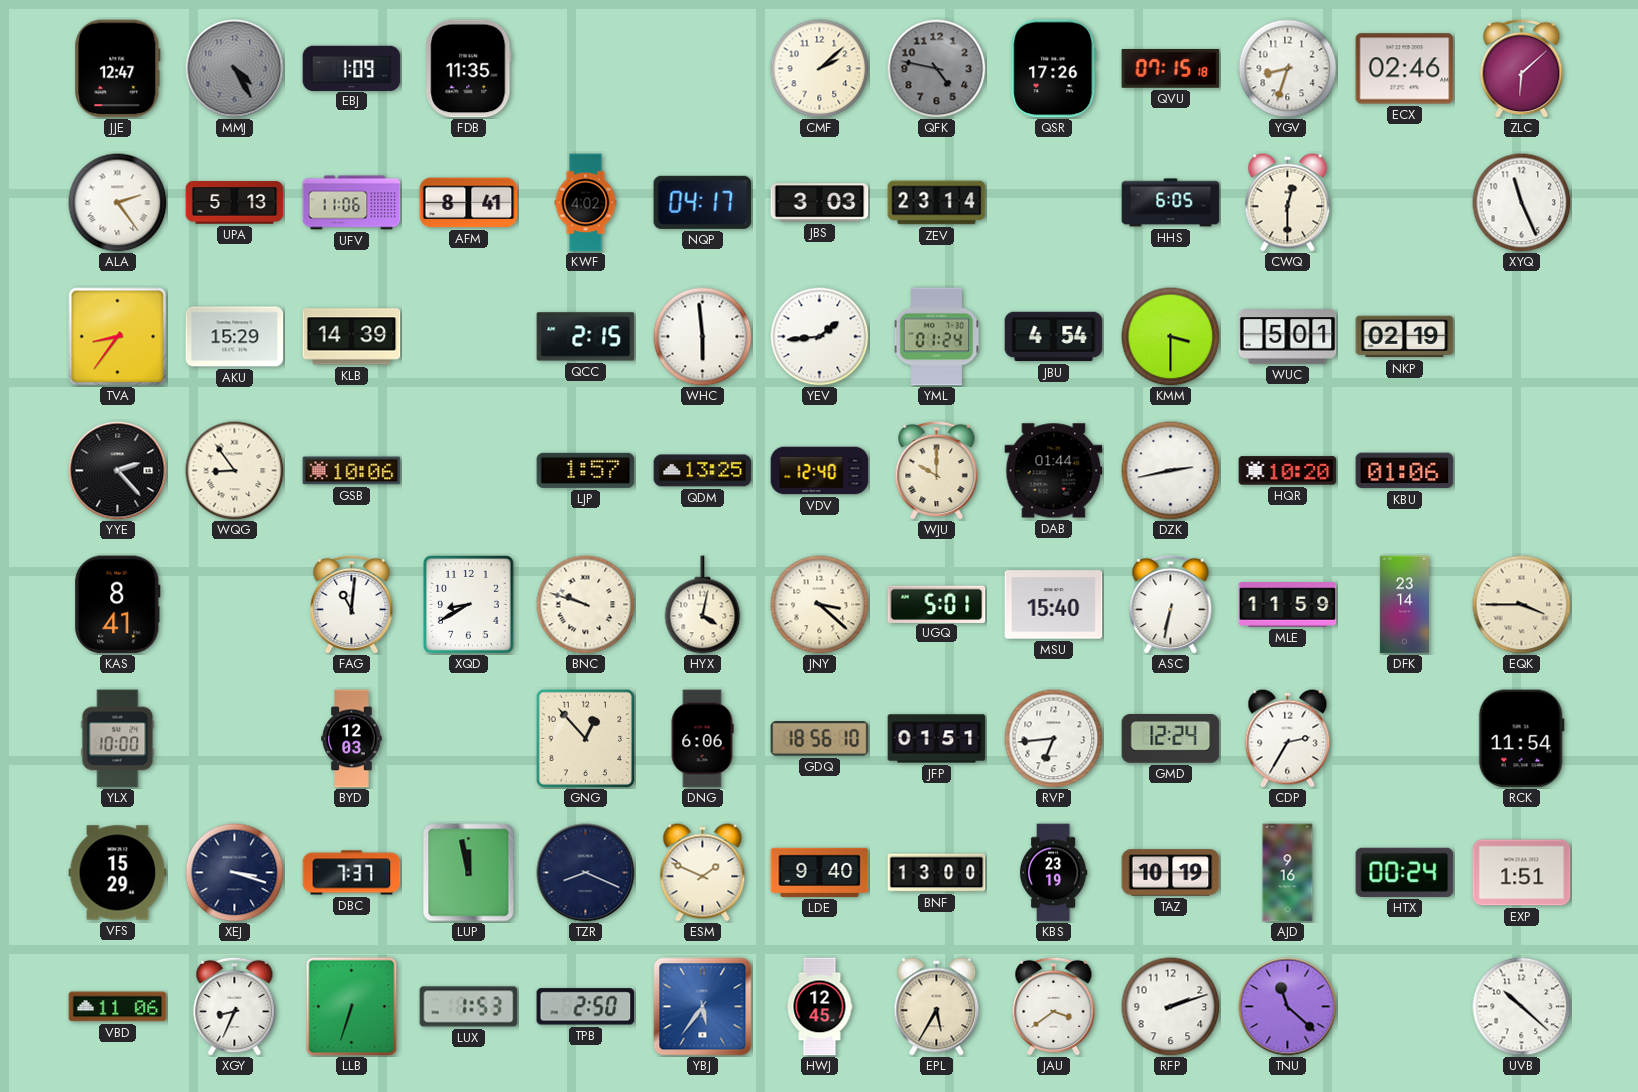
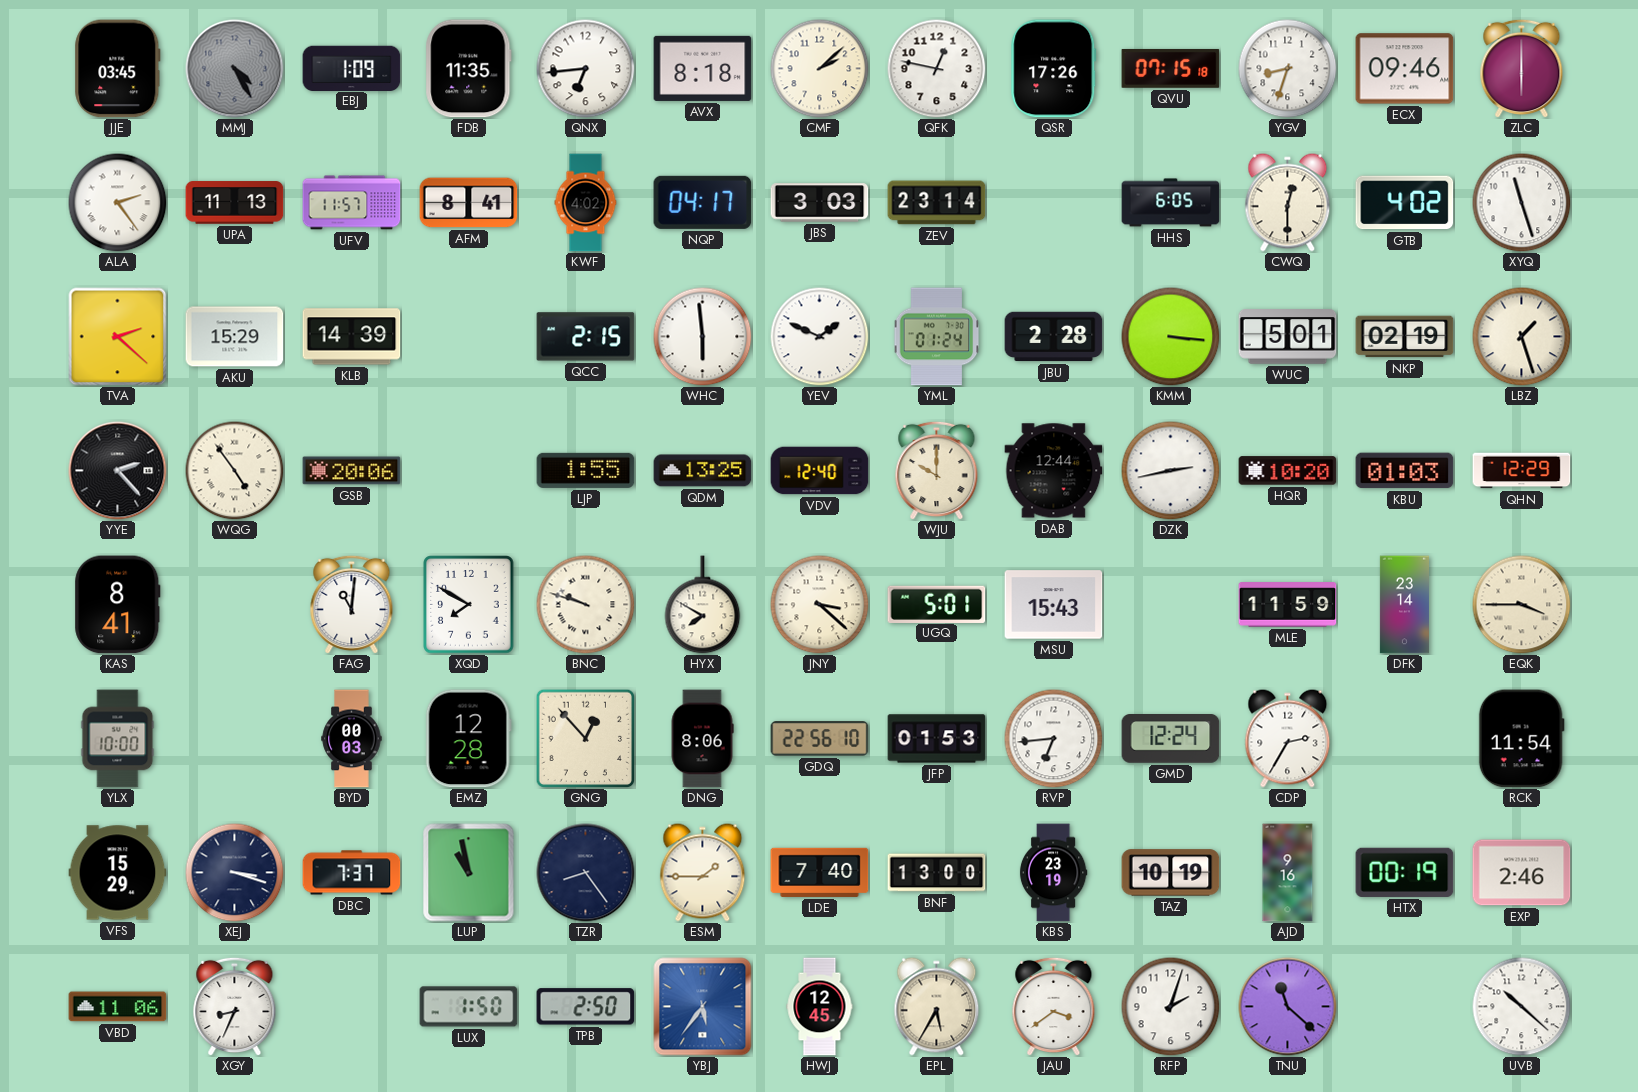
JJE: 12:47 -> 03:45 (118, 69)
QNX: none -> 6:44 (586, 69)
AVX: none -> 8:18 (703, 68)
QFK: 4:47 -> 12:47 (937, 69)
QFK dial: grey -> white (937, 69)
ECX: 02:46 -> 09:46 (1405, 69)
ZLC: 6:08 -> 6:00 (1522, 68)
UPA: 5:13 -> 11:13 (235, 203)
UFV: 11:06 -> 11:57 (352, 203)
GTB: none -> 4:02 (1405, 203)
XYQ: 11:26 -> 11:27 (1522, 203)
TVA: 8:36 -> 2:22 (118, 337)
YEV: 1:44 -> 1:49 (820, 337)
JBU: 4:54 -> 2:28 (1054, 337)
KMM: 3:30 -> 3:16 (1171, 337)
LBZ: none -> 1:27 (1522, 337)
WQG: 8:54 -> 4:54 (235, 471)
GSB: 10:06 -> 20:06 (352, 471)
LJP: 1:57 -> 1:55 (586, 470)
DAB: 01:44 -> 12:44 (1054, 471)
KBU: 01:06 -> 01:03 (1405, 471)
QHN: none -> 12:29 (1522, 471)
XQD: 8:40 -> 7:50 (469, 605)
HYX: 4:02 -> 7:50 (703, 605)
MSU: 15:40 -> 15:43 (1054, 605)
ASC: 6:32 -> none (1171, 604)
BYD: 12:03 -> 00:03 (352, 739)
EMZ: none -> 12:28 (468, 739)
DNG: 6:06 -> 8:06 (702, 739)
GDQ: 18:56 -> 22:56 (820, 739)
JFP: 01:51 -> 01:53 (937, 739)
LUP: 11:58 -> 10:58 (469, 873)
TZR: 8:19 -> 8:24 (586, 873)
ESM: 1:49 -> 1:45 (703, 873)
LDE: 9:40 -> 7:40 (820, 872)
HTX: 00:24 -> 00:19 (1405, 872)
EXP: 1:51 -> 2:46 (1522, 873)
LLB: 6:33 -> none (352, 1007)
LUX: 1:53 -> 1:50 (469, 1007)
RFP: 2:12 -> 2:03 (1171, 1007)
